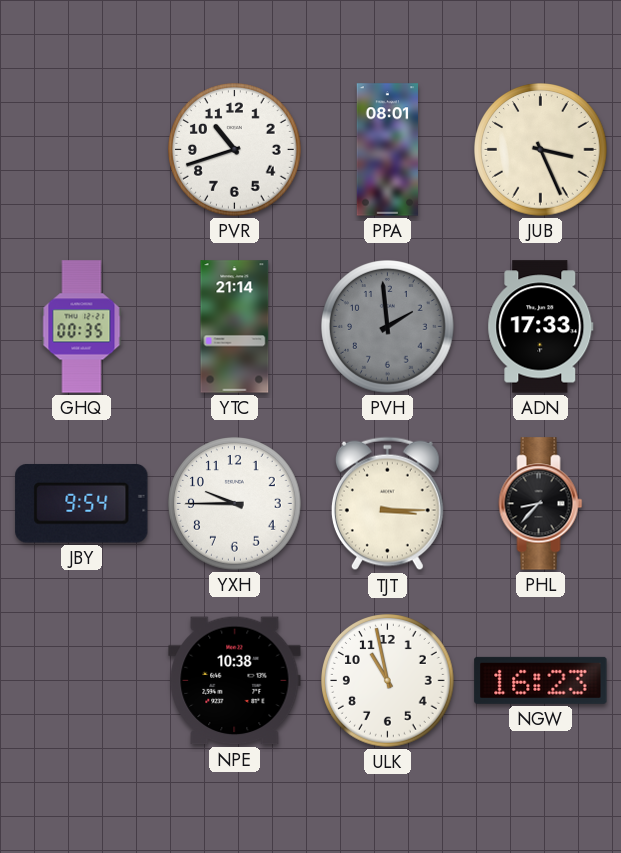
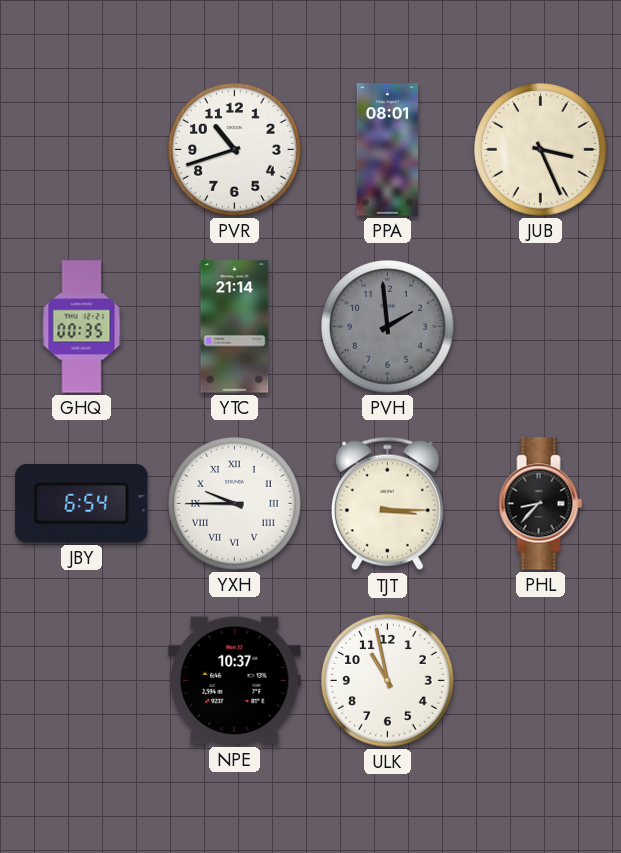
ADN: 17:33 -> none (541, 327)
JBY: 9:54 -> 6:54 (82, 503)
YXH numerals: Arabic -> Roman (235, 504)
NPE: 10:38 -> 10:37 (235, 681)
NGW: 16:23 -> none (541, 680)
